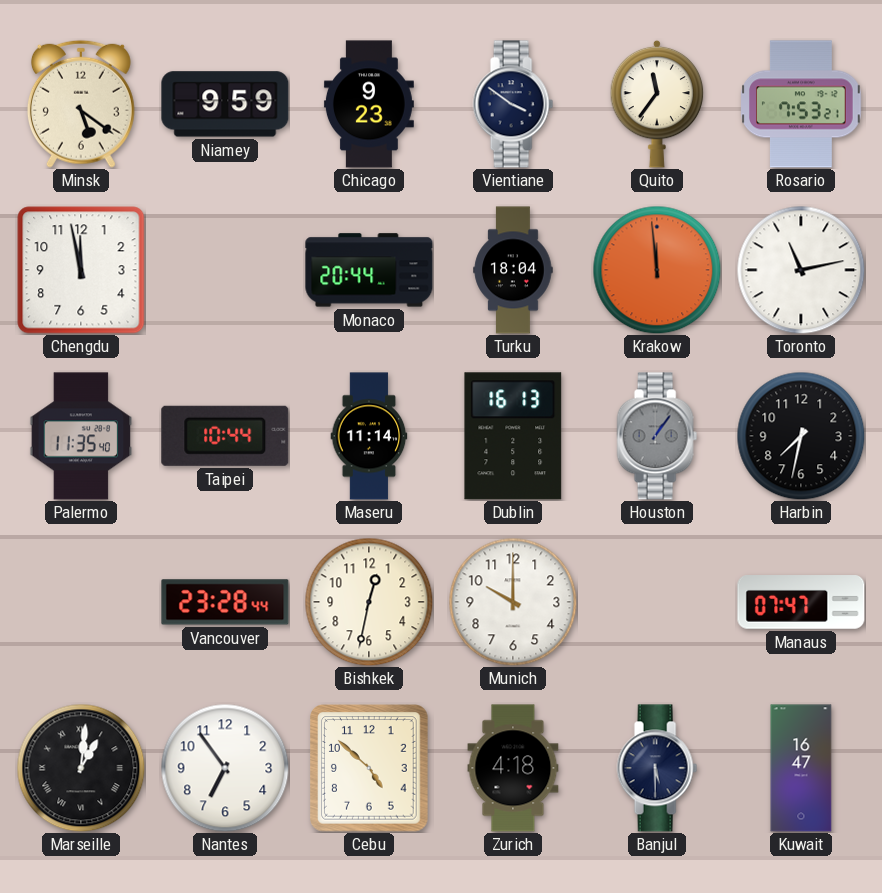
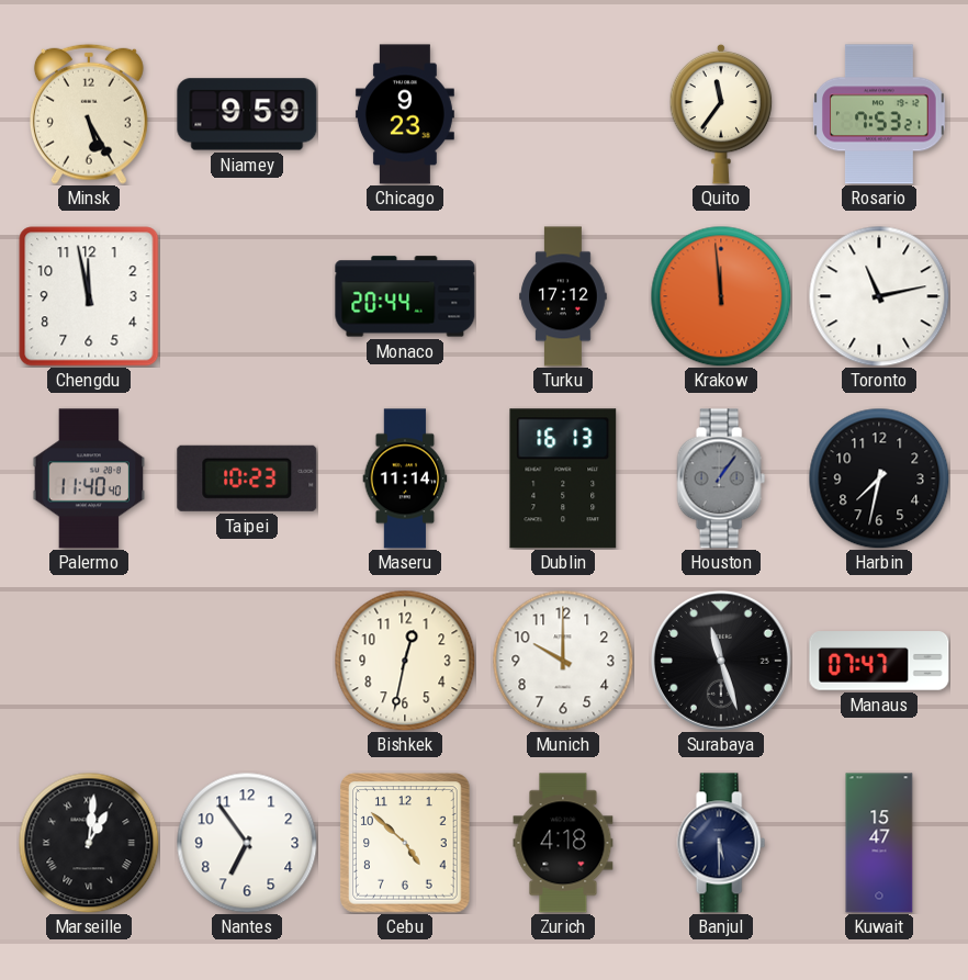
Minsk: 5:21 -> 5:25 (89, 114)
Vientiane: 3:51 -> none (513, 104)
Turku: 18:04 -> 17:12 (563, 296)
Palermo: 11:35 -> 11:40 (89, 478)
Taipei: 10:44 -> 10:23 (247, 478)
Vancouver: 23:28 -> none (225, 602)
Surabaya: none -> 11:27 (721, 661)
Kuwait: 16:47 -> 15:47 (879, 843)
